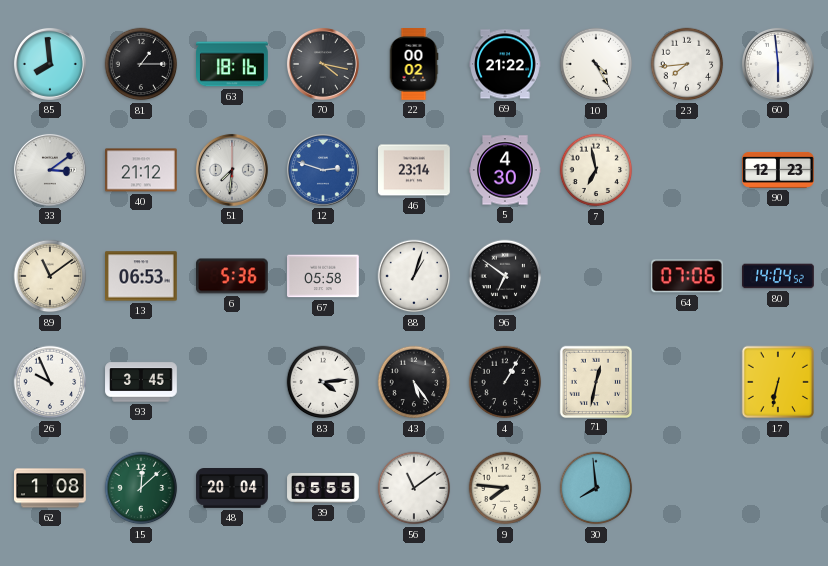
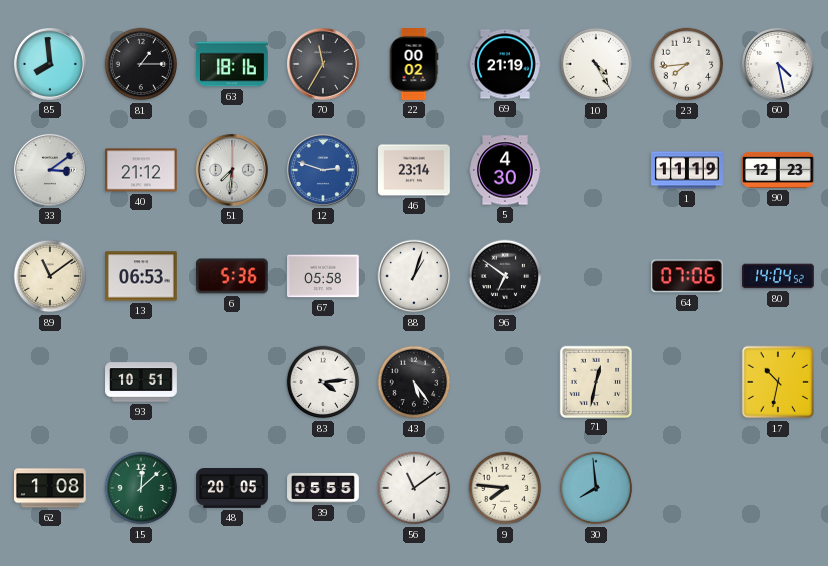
70: 4:17 -> 11:35 (323, 64)
69: 21:22 -> 21:19 (506, 64)
60: 5:59 -> 4:28 (778, 64)
7: 6:58 -> none (596, 170)
1: none -> 11:19 (688, 170)
26: 9:56 -> none (50, 382)
93: 3:45 -> 10:51 (141, 382)
4: 1:05 -> none (505, 382)
17: 6:32 -> 10:32 (778, 382)
48: 20:04 -> 20:05 (232, 489)
